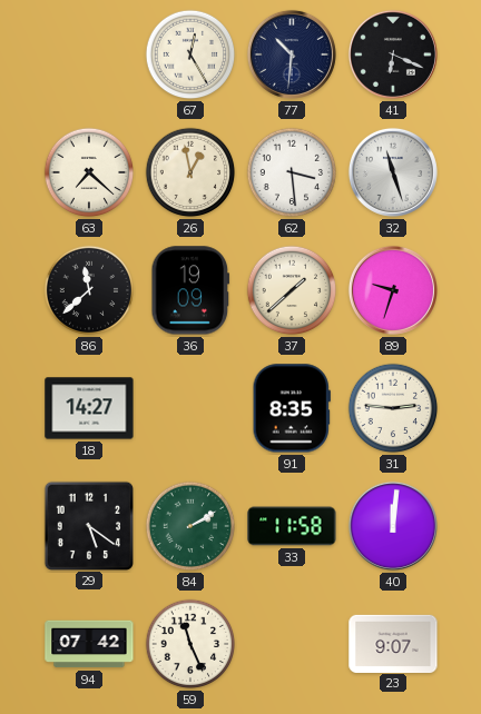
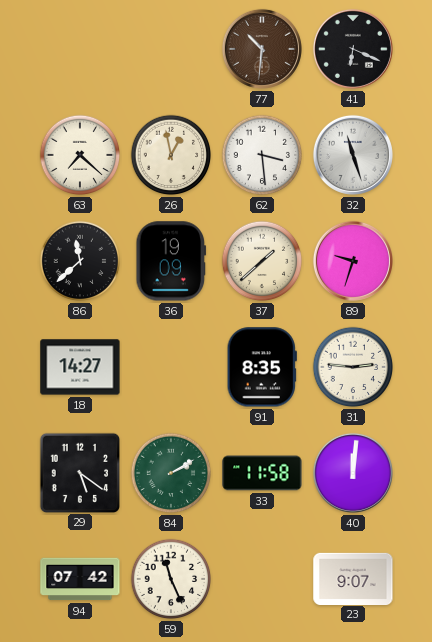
67: 12:25 -> none (190, 54)
77 dial: navy -> brown (262, 49)
